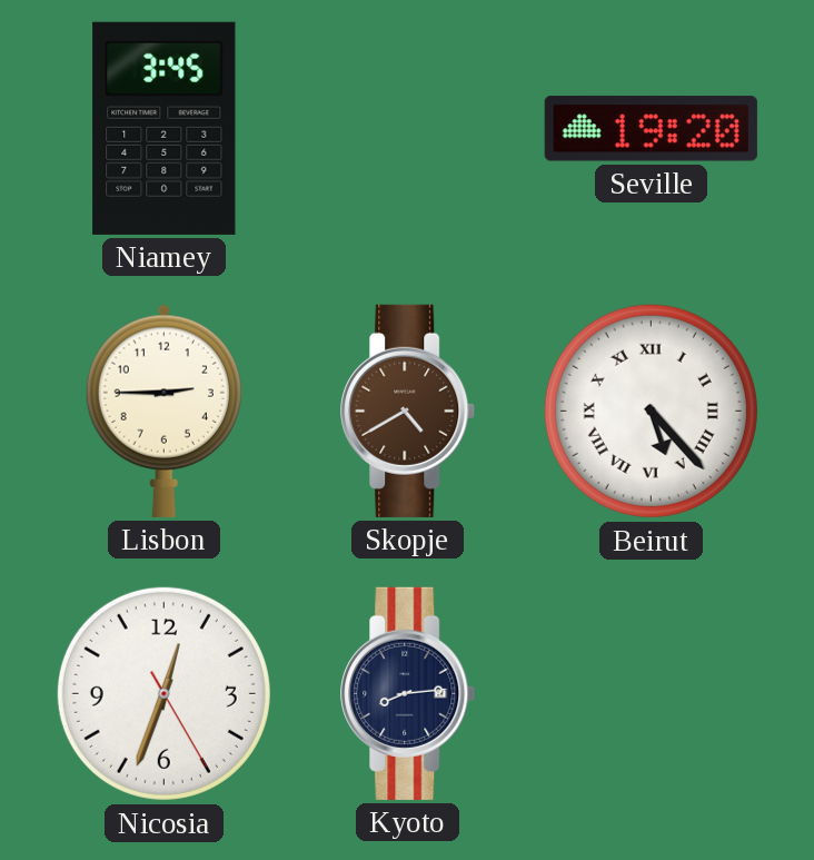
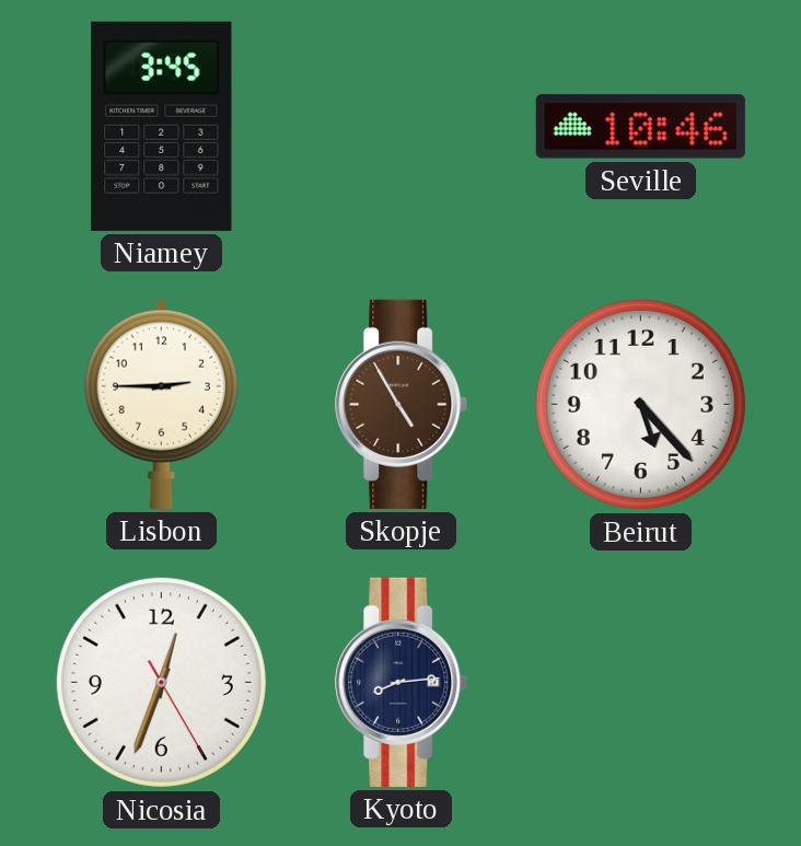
Seville: 19:20 -> 10:46 (640, 127)
Skopje: 4:40 -> 4:55 (402, 404)
Beirut numerals: Roman -> Arabic (640, 404)
